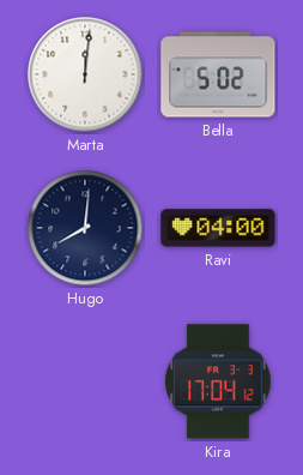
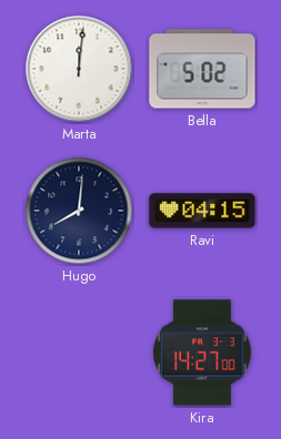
Ravi: 04:00 -> 04:15 (202, 211)
Kira: 17:04 -> 14:27 (202, 353)
